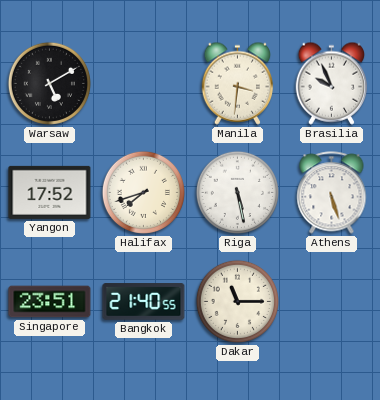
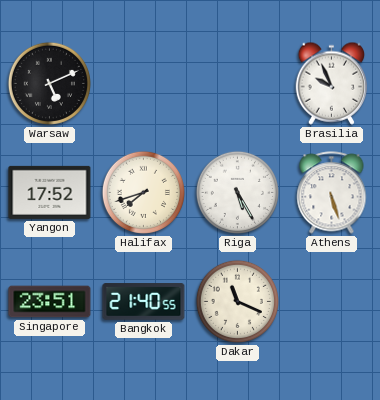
Warsaw: 5:10 -> 5:11 (49, 83)
Manila: 3:31 -> none (238, 83)
Riga: 5:28 -> 5:25 (237, 192)
Dakar: 11:15 -> 11:19 (237, 301)
